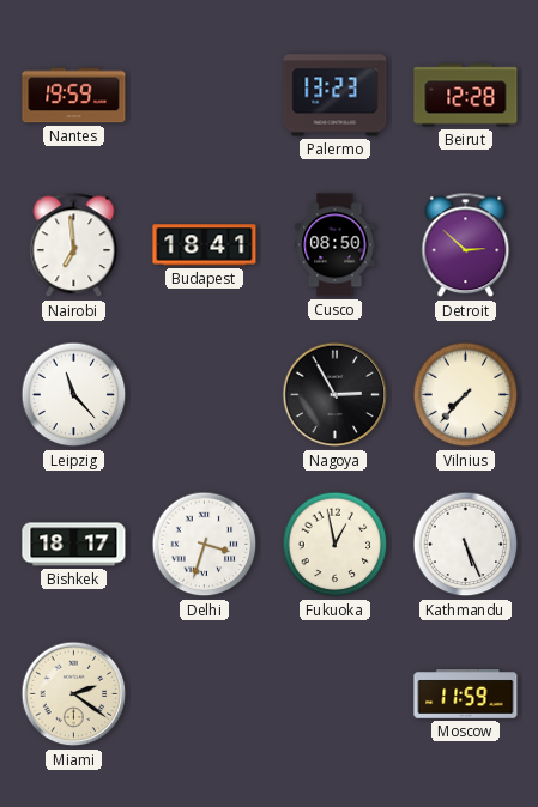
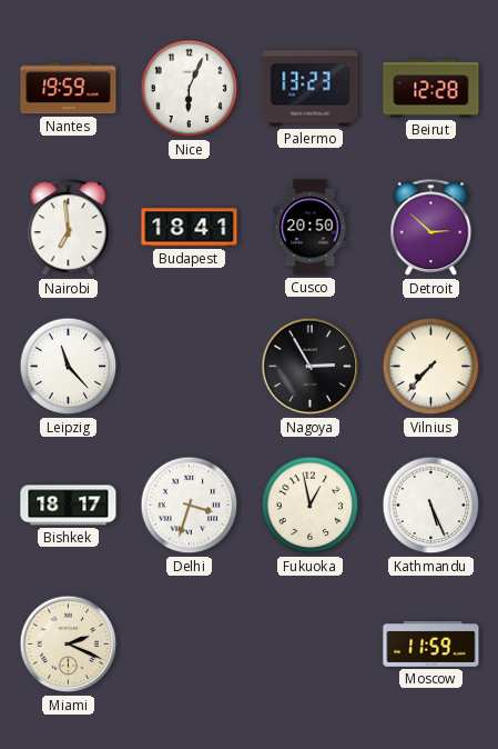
Nice: none -> 6:04 (190, 89)
Cusco: 08:50 -> 20:50 (311, 228)
Miami: 2:21 -> 2:19 (69, 645)
